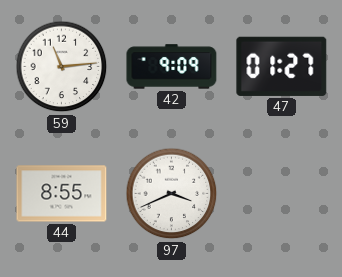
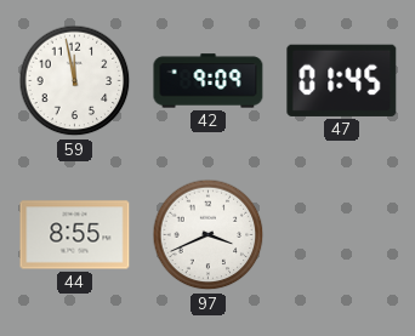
59: 11:14 -> 11:58 (75, 81)
47: 01:27 -> 01:45 (342, 80)
